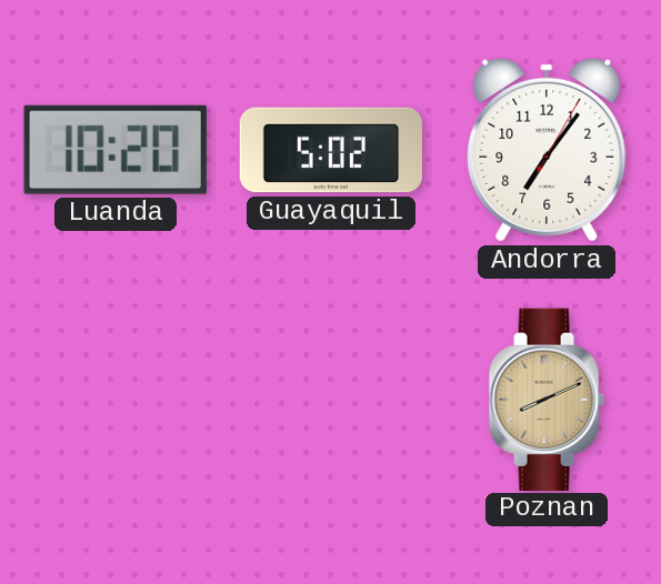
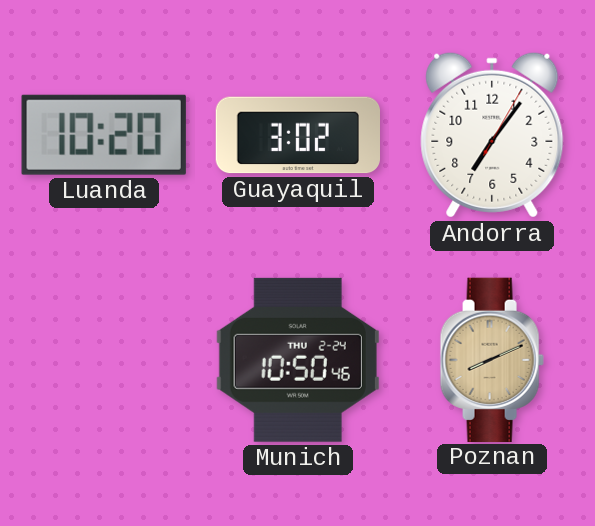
Guayaquil: 5:02 -> 3:02 (297, 135)
Munich: none -> 10:50 (298, 360)
